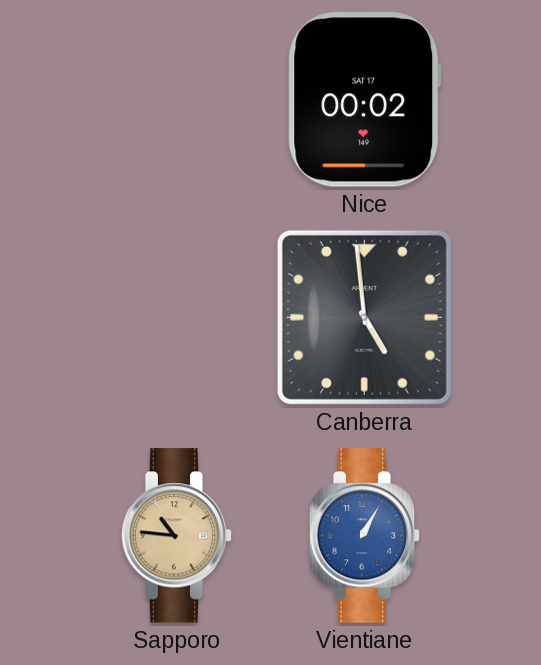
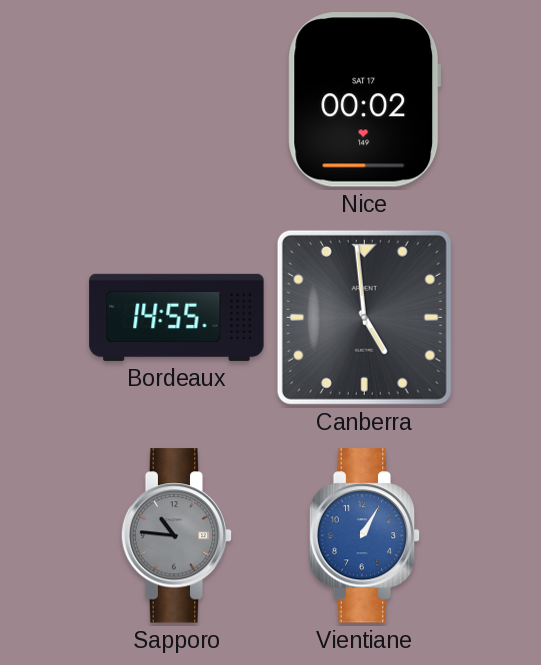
Bordeaux: none -> 14:55 (177, 317)
Sapporo dial: champagne -> grey (177, 536)
